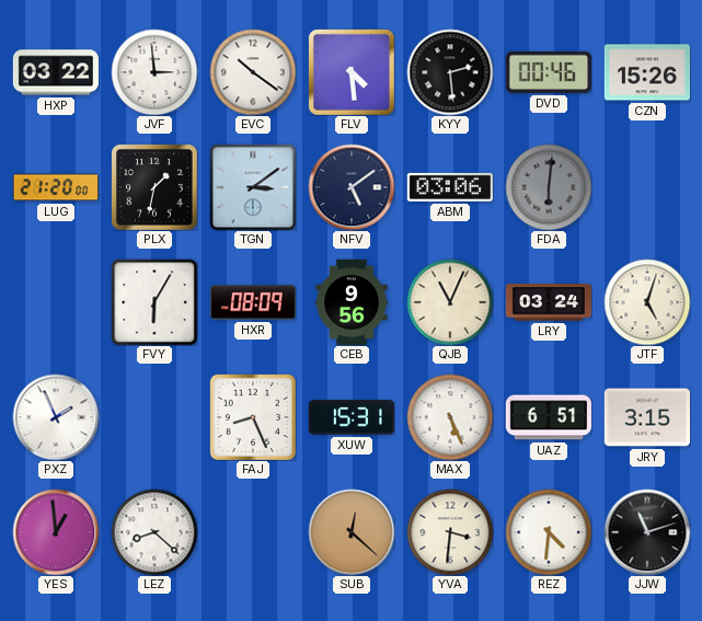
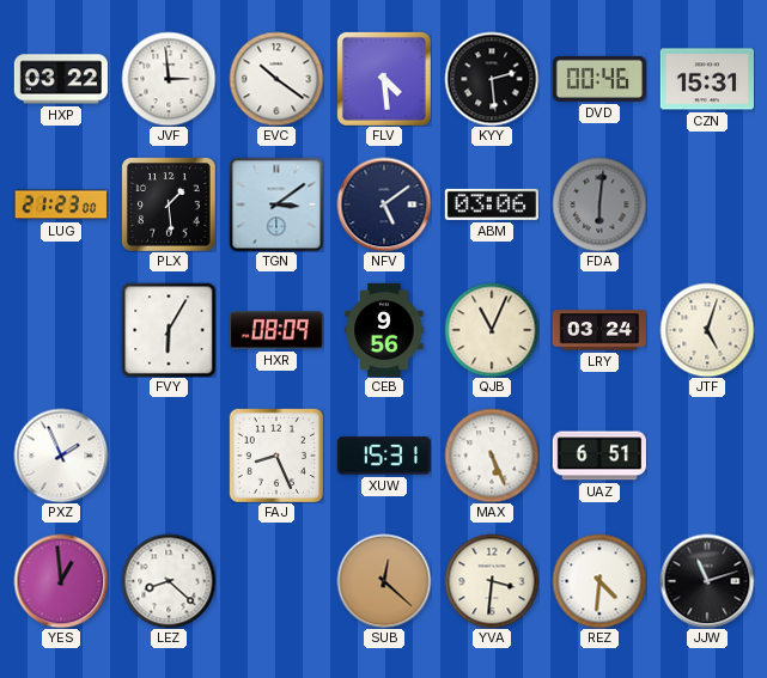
CZN: 15:26 -> 15:31 (706, 79)
LUG: 21:20 -> 21:23 (61, 204)
PLX: 1:32 -> 1:29 (169, 204)
JRY: 3:15 -> none (646, 417)
